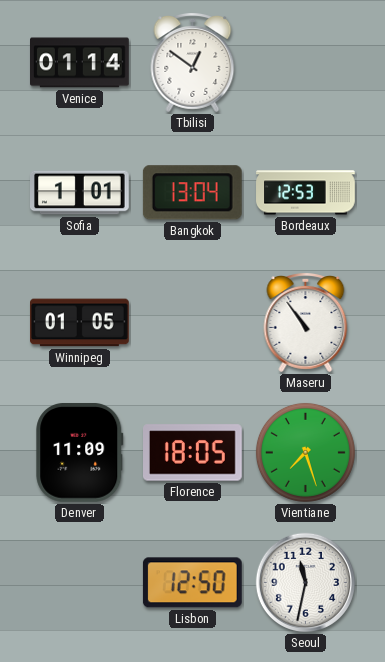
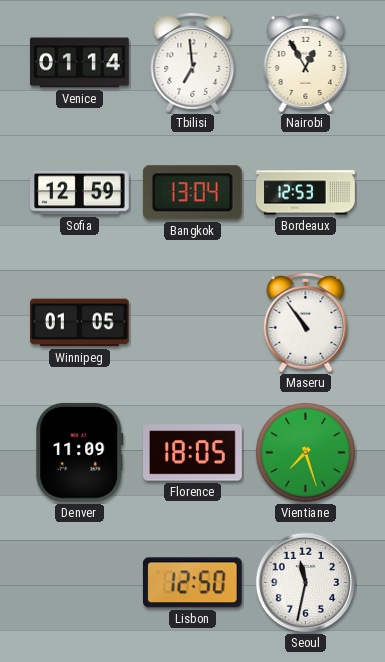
Tbilisi: 12:51 -> 6:59 (193, 63)
Nairobi: none -> 12:55 (306, 63)
Sofia: 1:01 -> 12:59 (80, 193)
